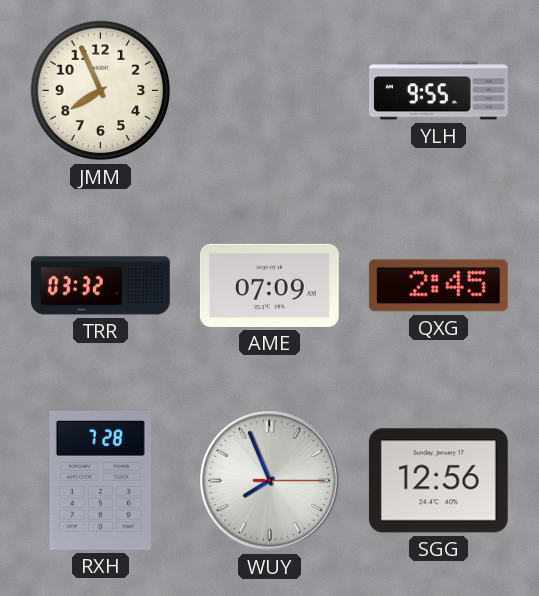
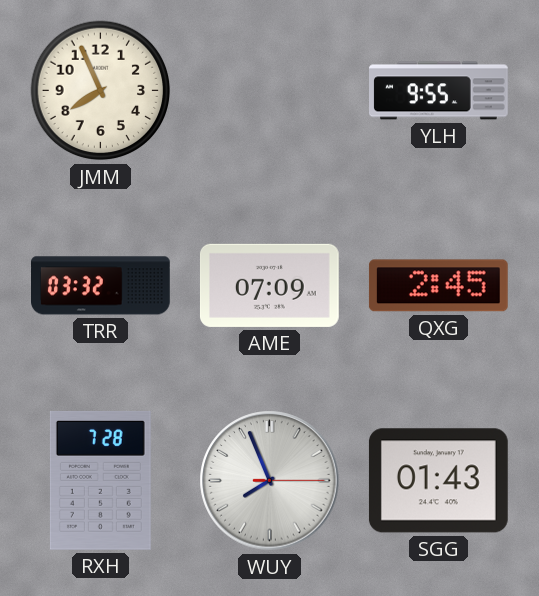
SGG: 12:56 -> 01:43 (438, 481)
